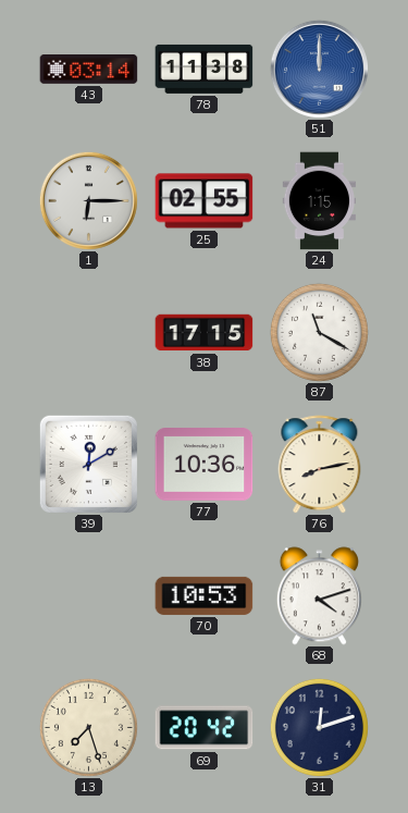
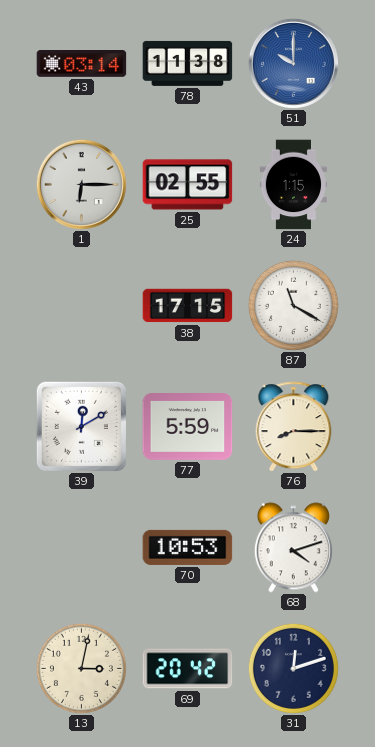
51: 12:00 -> 10:00 (293, 63)
77: 10:36 -> 5:59 (188, 427)
76: 8:13 -> 8:15 (294, 427)
13: 7:27 -> 3:02 (81, 668)
